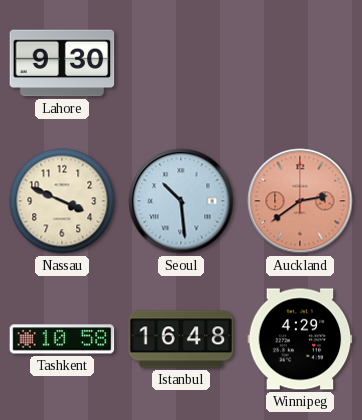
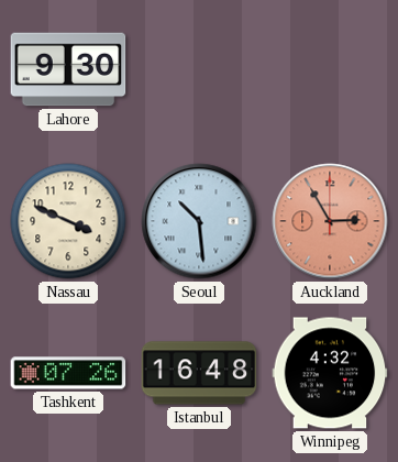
Auckland: 2:39 -> 2:55 (330, 221)
Tashkent: 10:58 -> 07:26 (68, 373)
Winnipeg: 4:29 -> 4:32 (330, 373)
